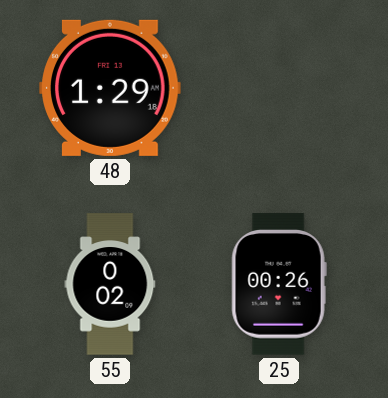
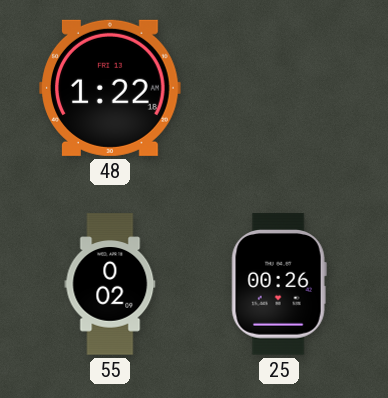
48: 1:29 -> 1:22 (110, 88)
